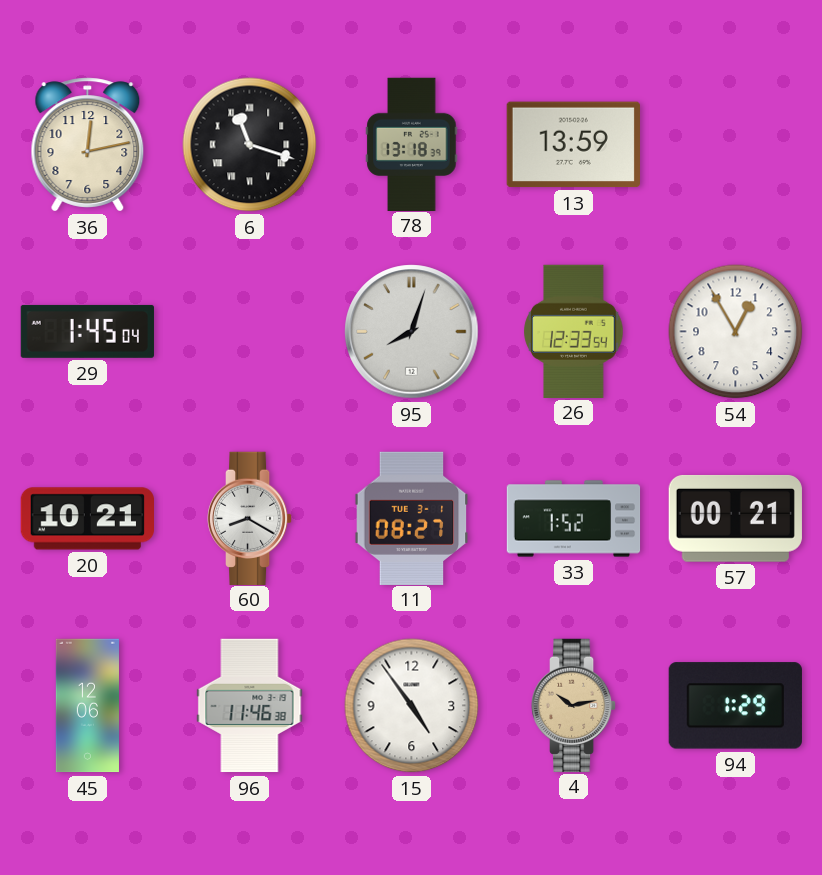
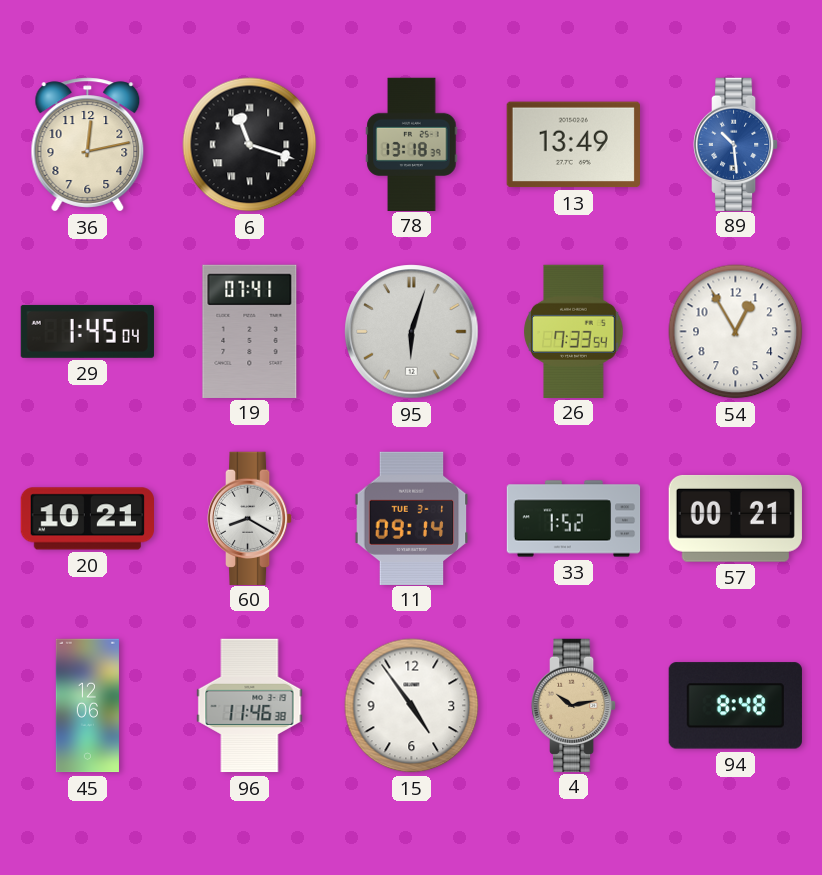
13: 13:59 -> 13:49 (573, 145)
89: none -> 10:29 (736, 144)
19: none -> 07:41 (250, 331)
95: 8:03 -> 6:03 (412, 332)
26: 12:33 -> 7:33 (574, 331)
11: 08:27 -> 09:14 (412, 518)
94: 1:29 -> 8:48 (735, 706)
